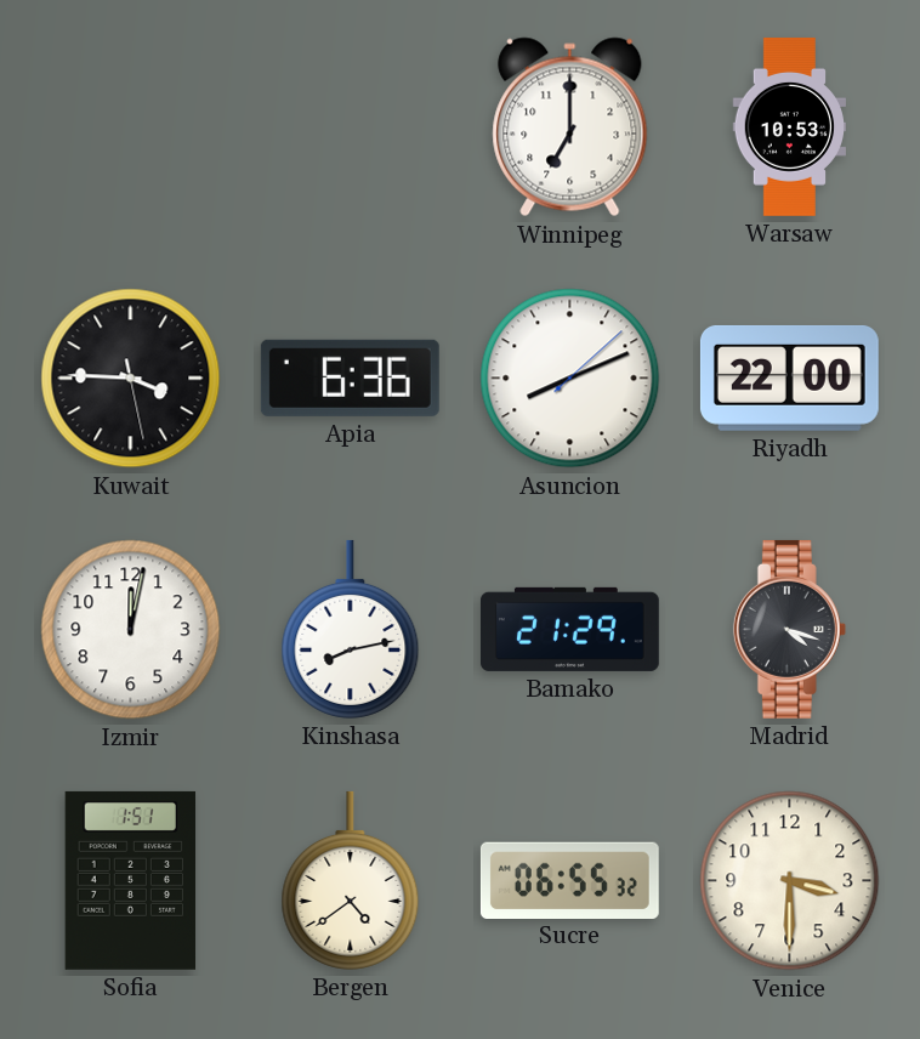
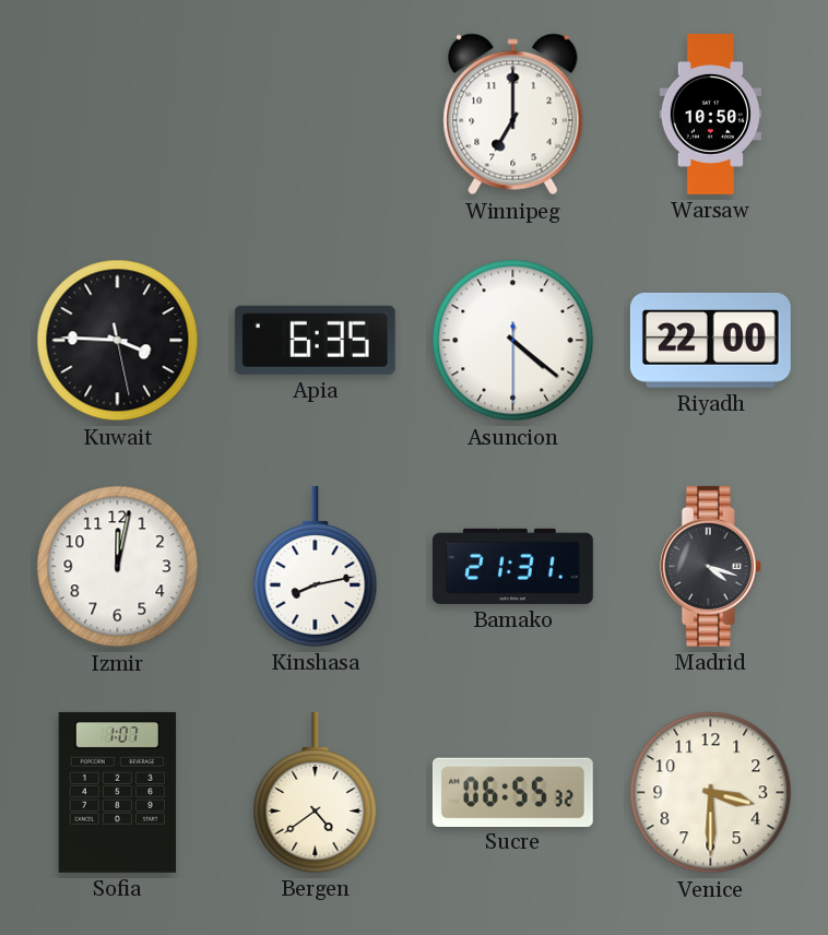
Warsaw: 10:53 -> 10:50 (711, 114)
Apia: 6:36 -> 6:35 (315, 340)
Asuncion: 8:11 -> 4:21 (513, 341)
Bamako: 21:29 -> 21:31 (512, 566)
Sofia: 1:51 -> 1:07 (118, 792)
